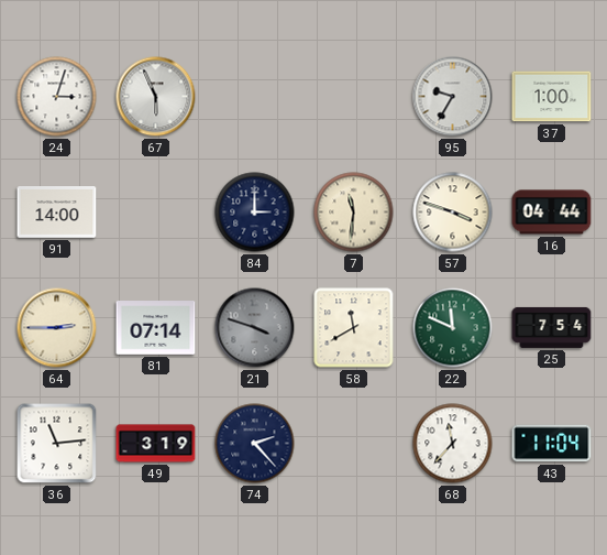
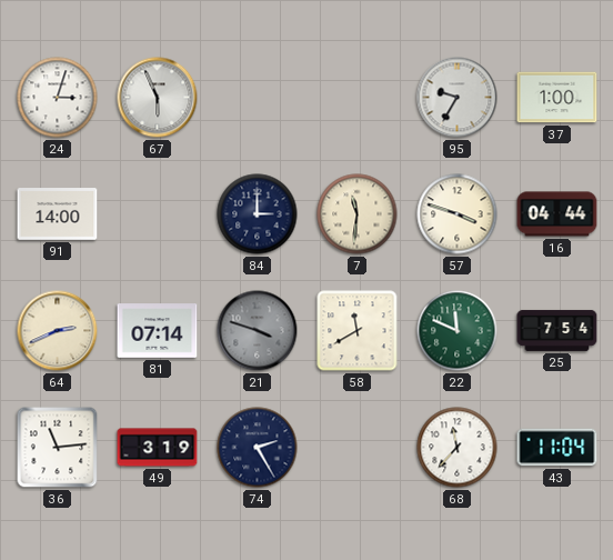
64: 2:45 -> 2:41 (58, 331)
74: 2:23 -> 2:25 (258, 448)
